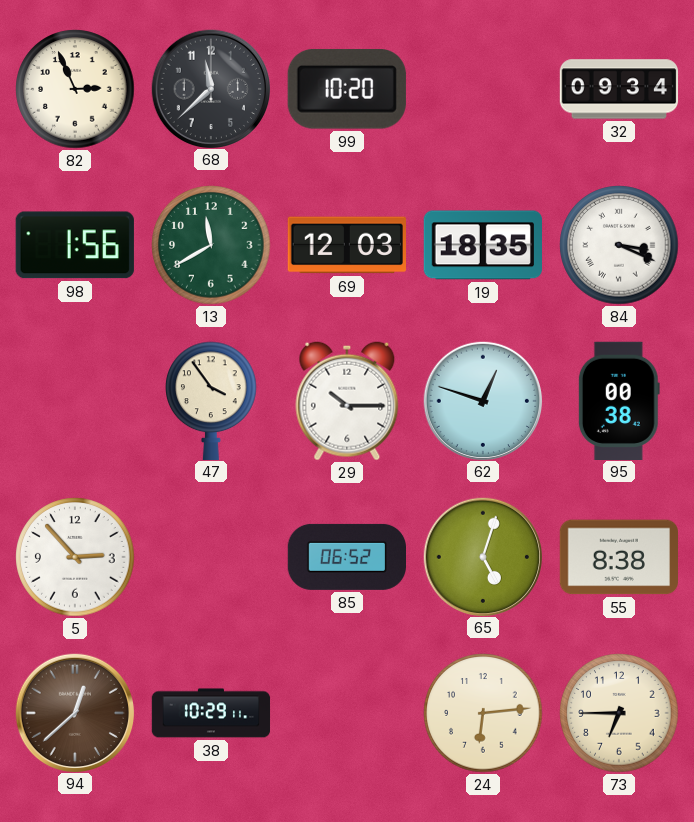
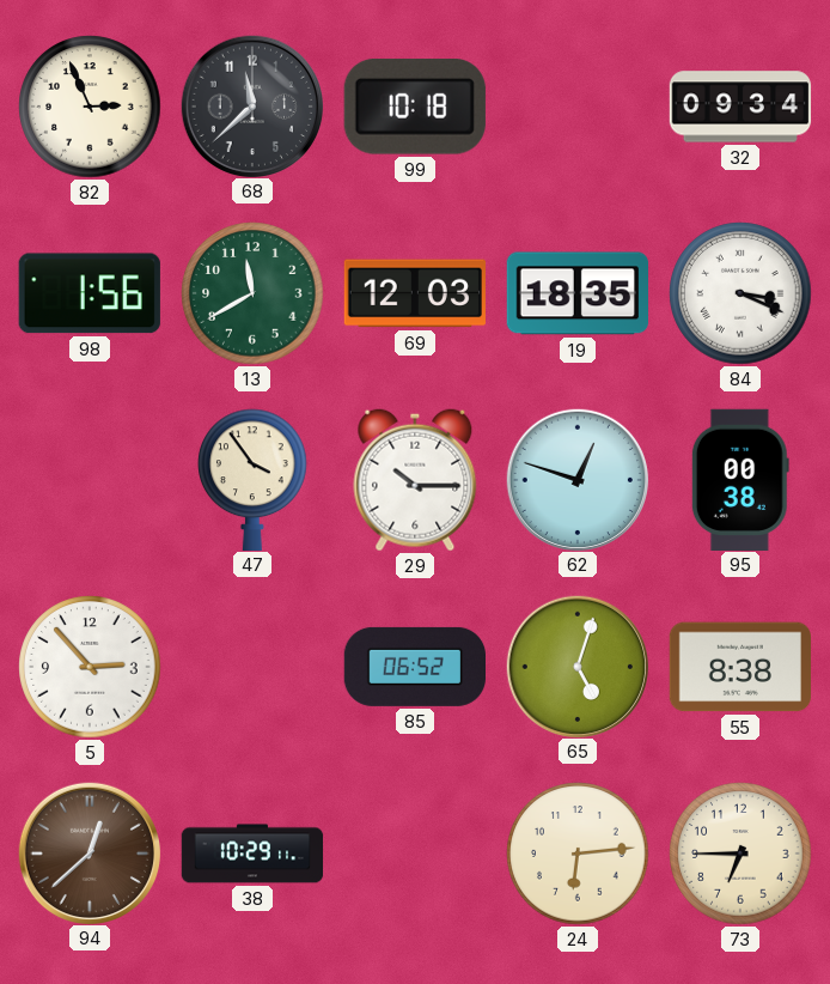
99: 10:20 -> 10:18 (415, 108)
